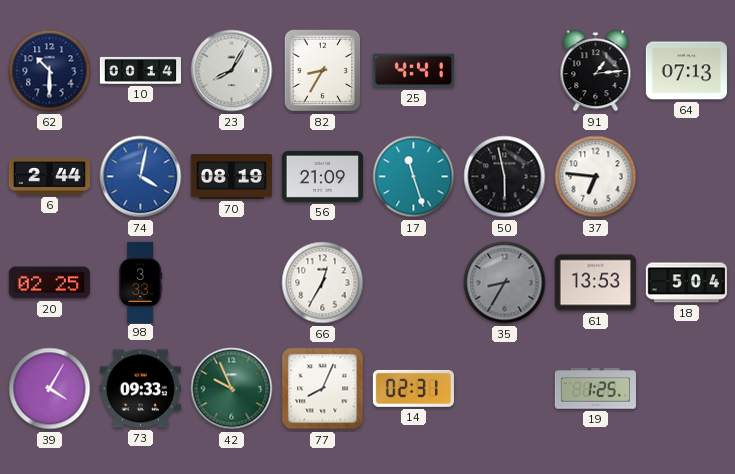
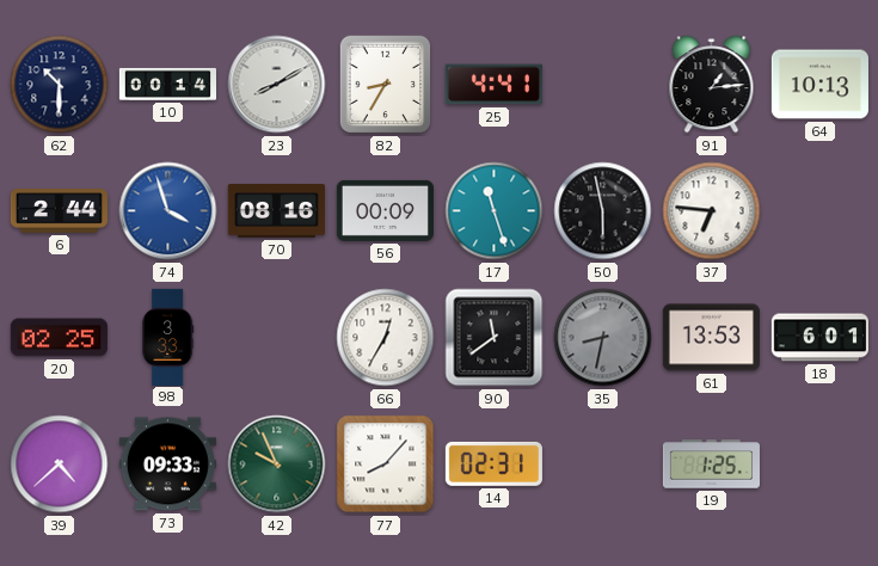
23: 8:05 -> 8:10 (277, 85)
64: 07:13 -> 10:13 (819, 85)
74: 4:02 -> 3:57 (168, 211)
70: 08:19 -> 08:16 (276, 211)
56: 21:09 -> 00:09 (385, 210)
90: none -> 11:39 (495, 338)
35: 8:35 -> 8:32 (603, 338)
18: 5:04 -> 6:01 (819, 338)
39: 4:05 -> 4:38 (60, 465)
77: 8:04 -> 8:07 (386, 465)
